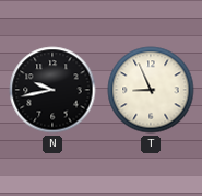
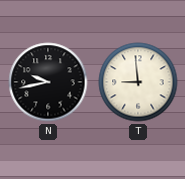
T: 8:56 -> 8:59 (138, 82)
